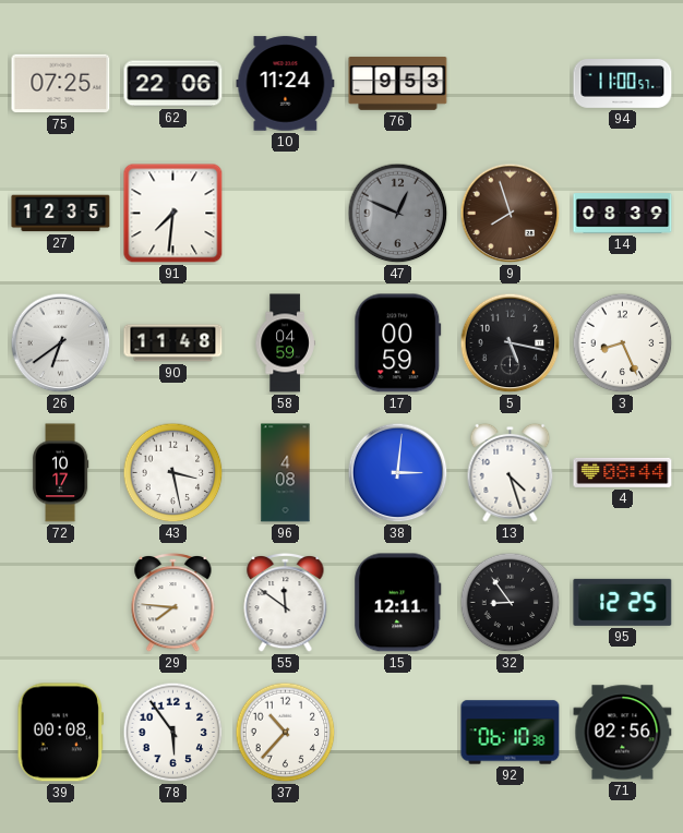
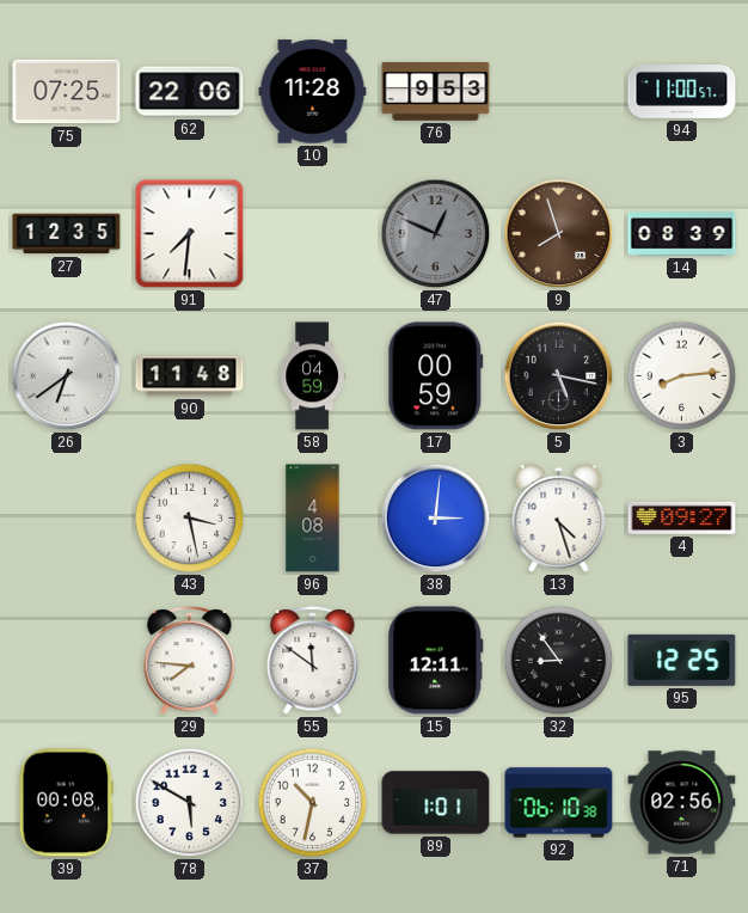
10: 11:24 -> 11:28 (313, 92)
3: 8:26 -> 8:14 (682, 376)
72: 10:17 -> none (60, 473)
4: 08:44 -> 09:27 (682, 517)
78: 5:54 -> 5:50 (190, 803)
37: 10:37 -> 10:32 (313, 803)
89: none -> 1:01 (436, 803)
